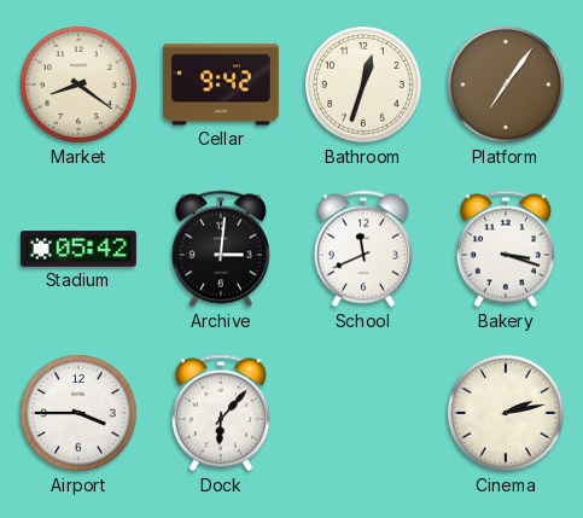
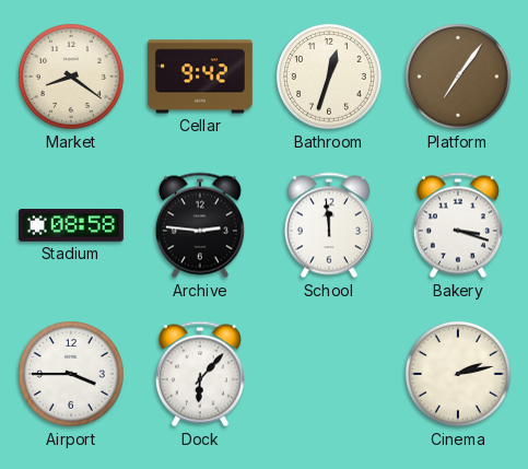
Stadium: 05:42 -> 08:58 (71, 226)
Archive: 3:01 -> 2:46 (200, 225)
School: 11:41 -> 11:59 (329, 225)
